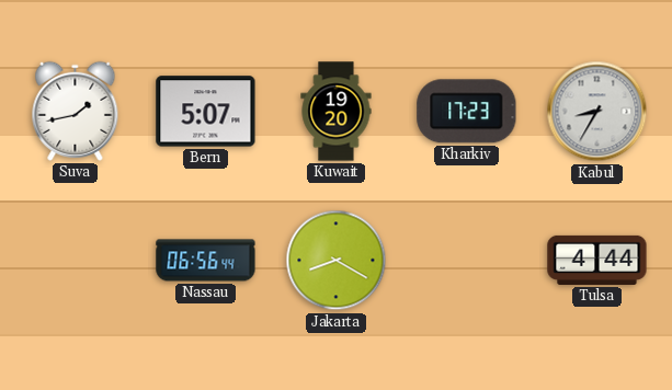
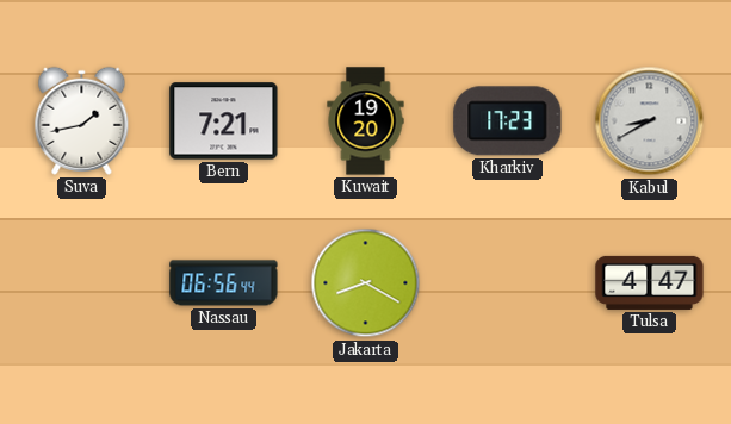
Bern: 5:07 -> 7:21 (224, 121)
Kabul: 8:35 -> 8:40 (650, 121)
Tulsa: 4:44 -> 4:47 (650, 282)
